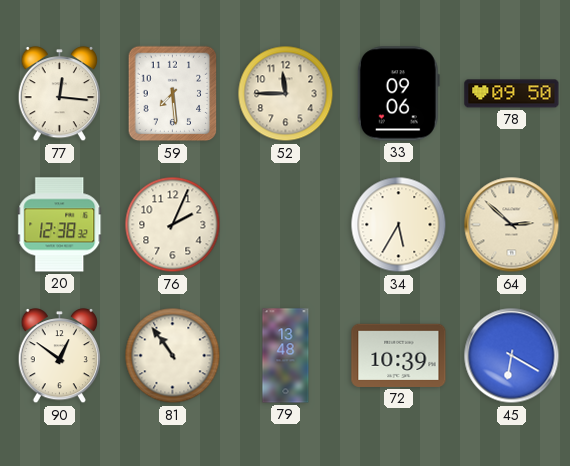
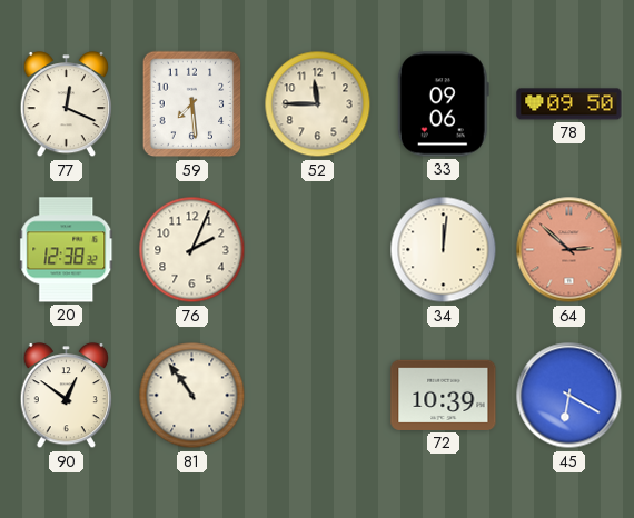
77: 12:16 -> 12:19 (66, 106)
34: 5:35 -> 12:01 (444, 250)
64 dial: cream -> salmon (569, 250)
79: 13:48 -> none (286, 356)
